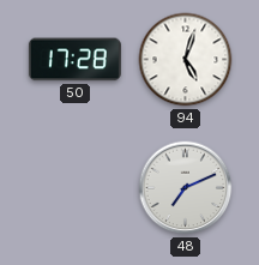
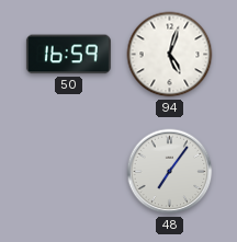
50: 17:28 -> 16:59 (68, 55)
48: 7:11 -> 7:06 (170, 172)
